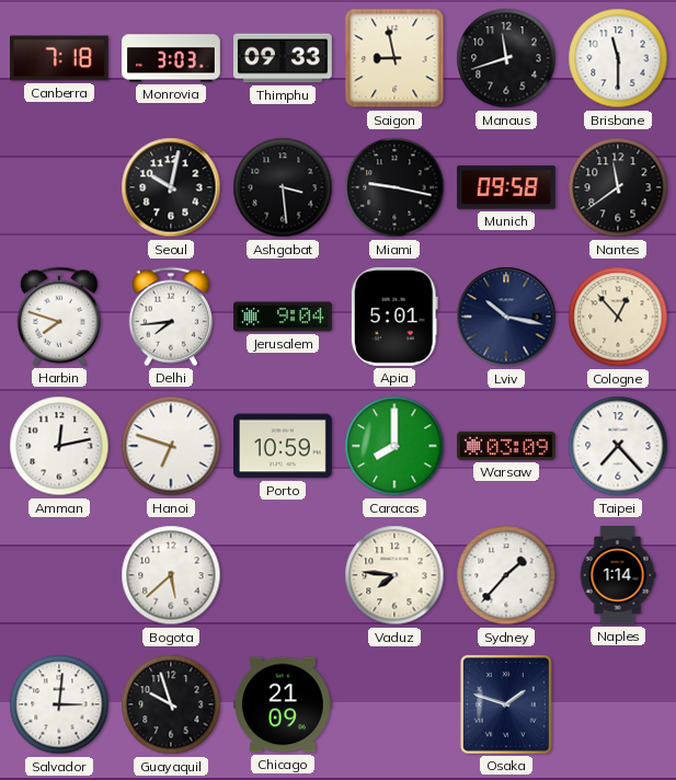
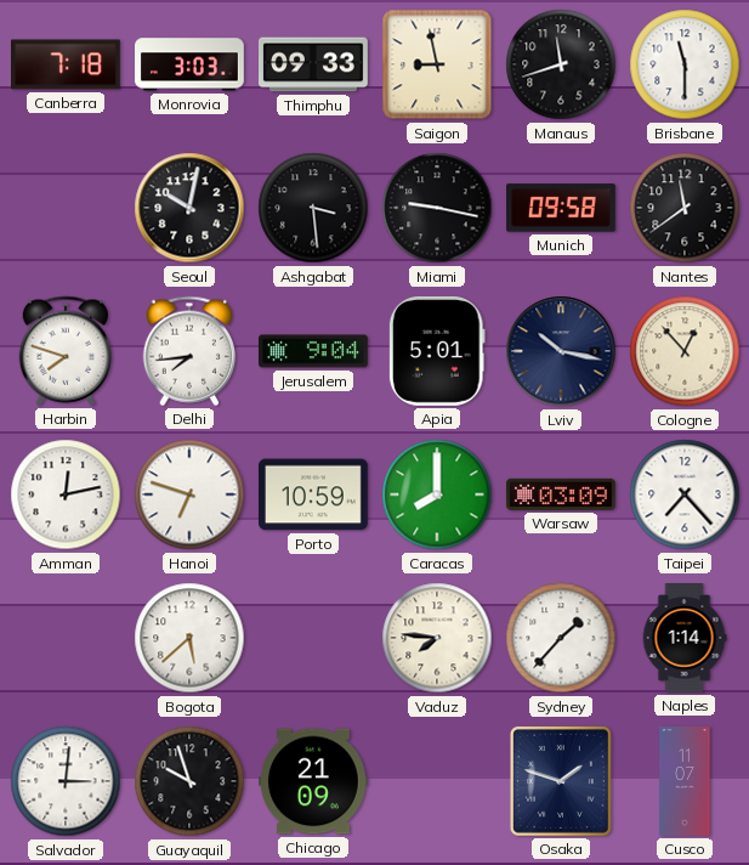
Cusco: none -> 11:07 (685, 781)
